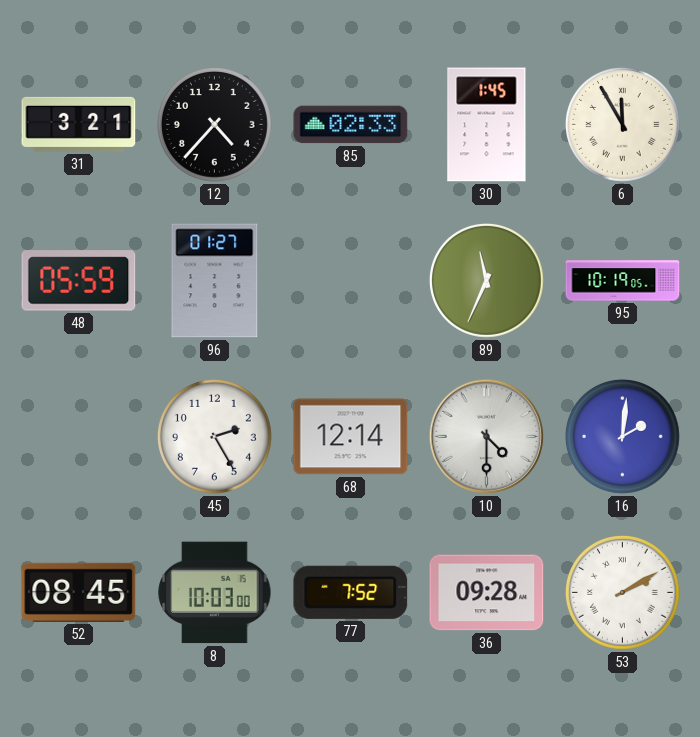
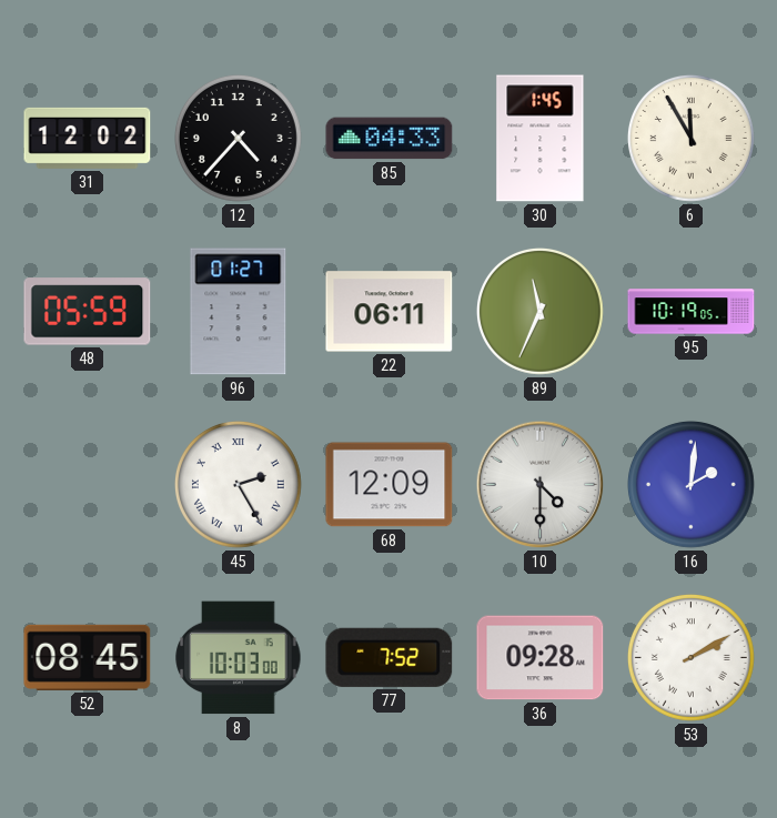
31: 3:21 -> 12:02 (88, 138)
85: 02:33 -> 04:33 (390, 139)
22: none -> 06:11 (390, 312)
45 numerals: Arabic -> Roman (238, 484)
68: 12:14 -> 12:09 (390, 485)
